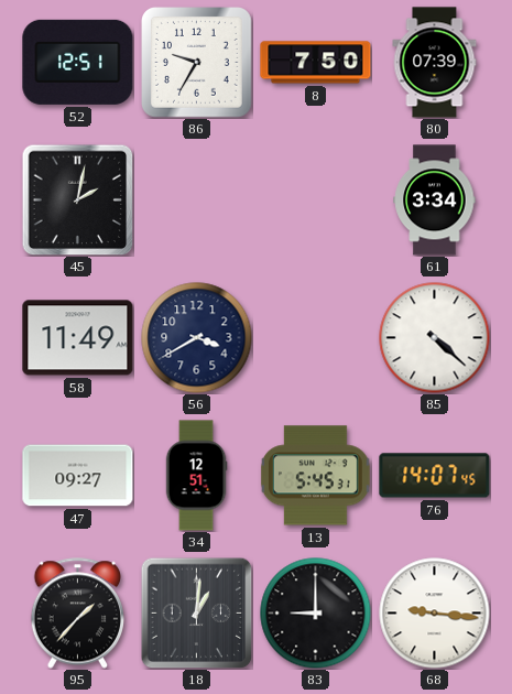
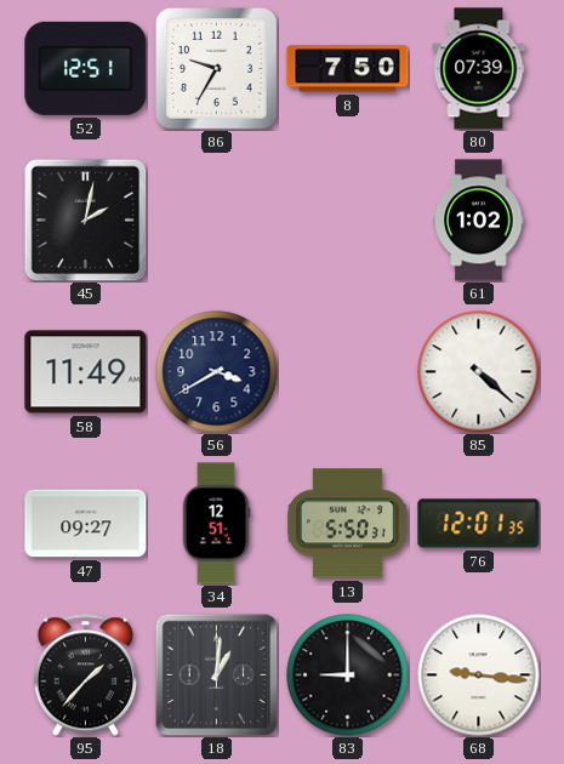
61: 3:34 -> 1:02 (479, 221)
13: 5:45 -> 5:50 (347, 524)
76: 14:07 -> 12:01 (479, 524)
